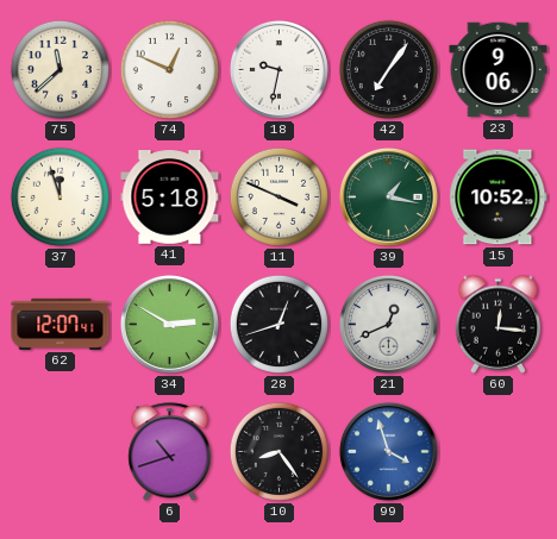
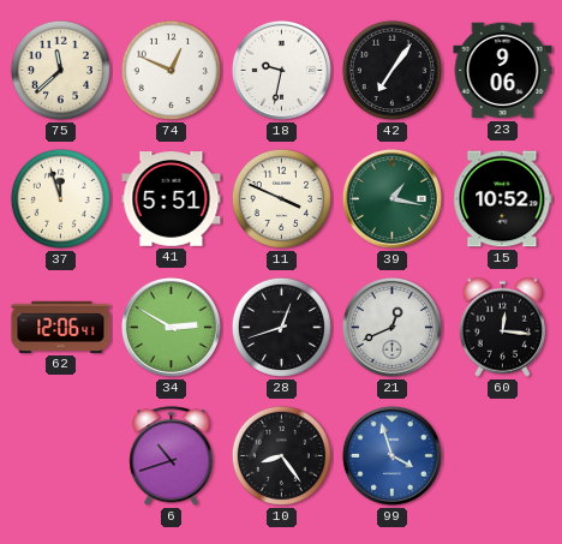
41: 5:18 -> 5:51 (172, 199)
62: 12:07 -> 12:06 (61, 327)
